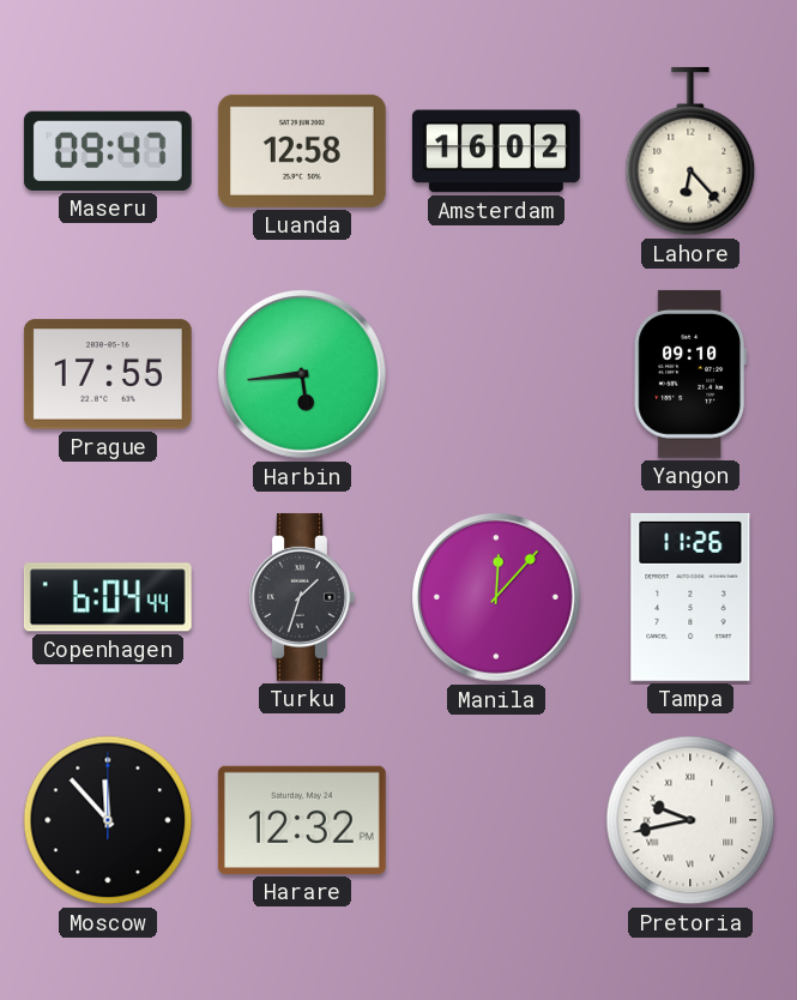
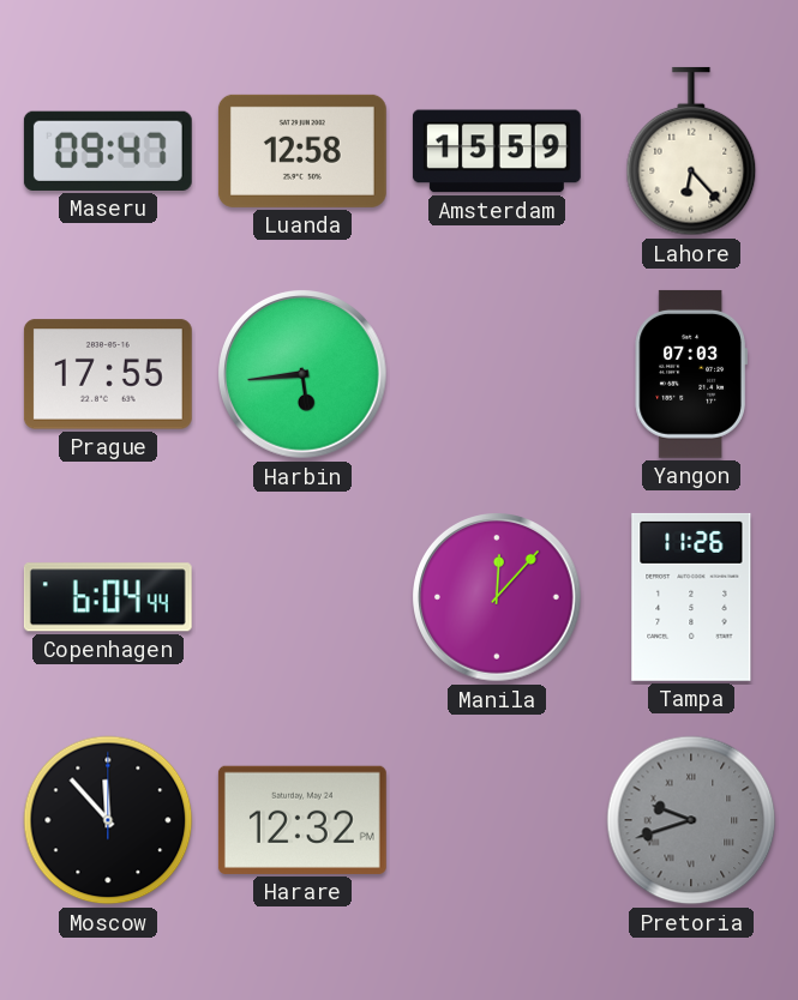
Amsterdam: 16:02 -> 15:59 (497, 151)
Yangon: 09:10 -> 07:03 (691, 374)
Turku: 1:33 -> none (302, 597)
Pretoria: 9:43 -> 9:42 (691, 820)
Pretoria dial: white -> grey (691, 820)
